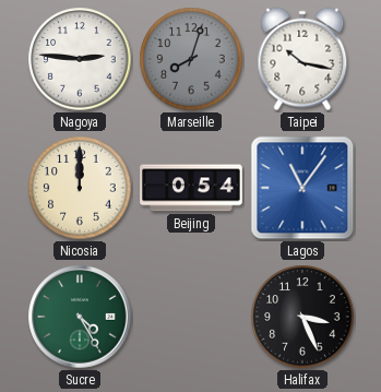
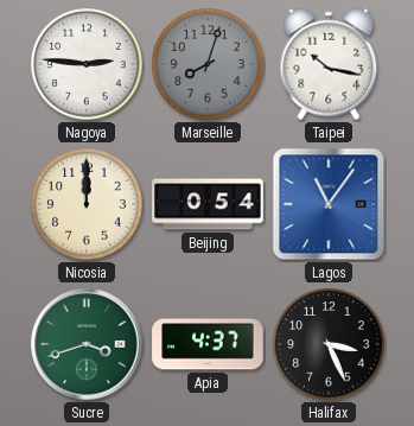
Sucre: 4:25 -> 3:42 (87, 344)
Apia: none -> 4:37 (208, 344)
